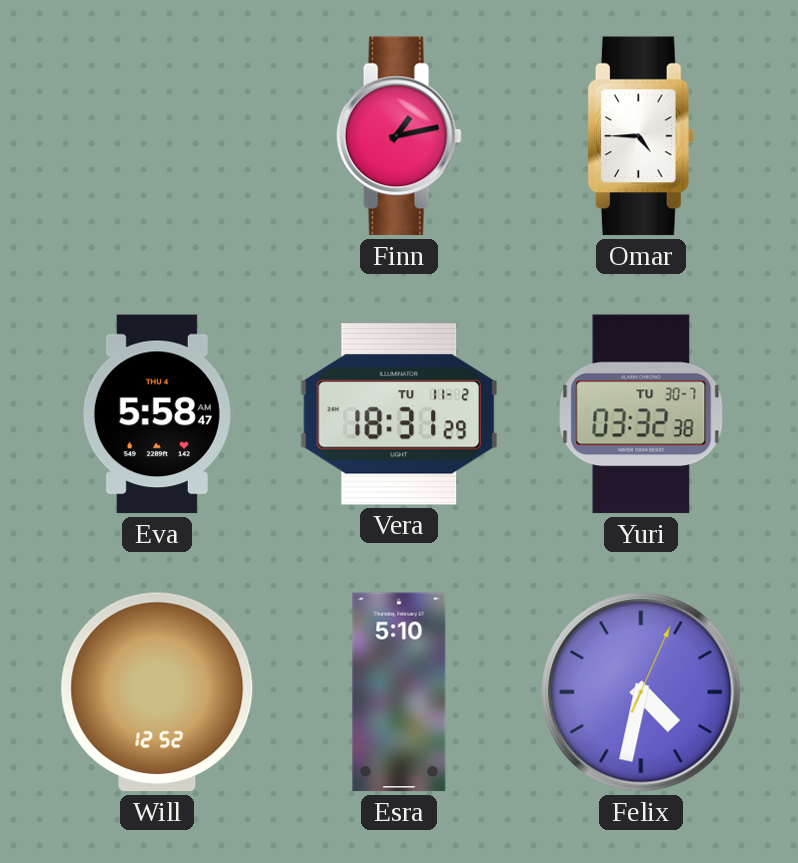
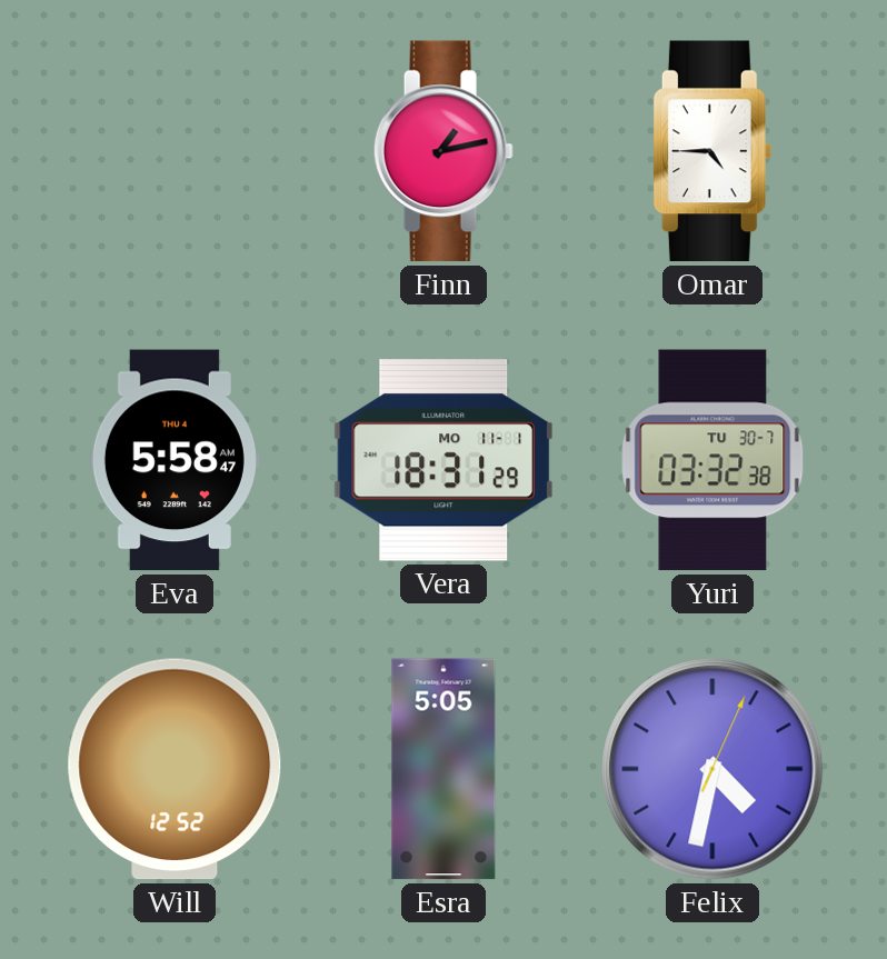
Vera date: TU 11-2 -> MO 11-1 (442, 461)
Esra: 5:10 -> 5:05 (443, 769)
